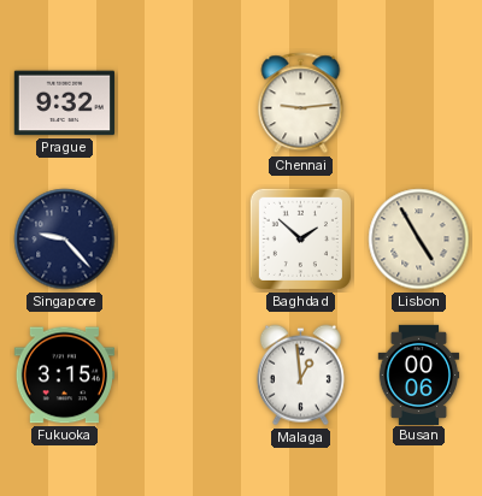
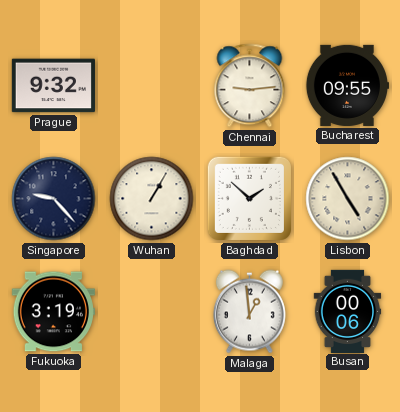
Bucharest: none -> 09:55 (346, 85)
Wuhan: none -> 1:05 (152, 199)
Fukuoka: 3:15 -> 3:19 (53, 312)
